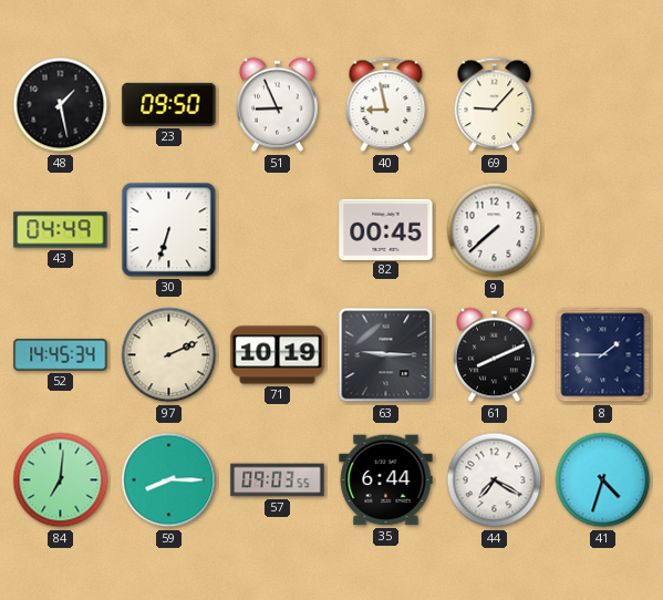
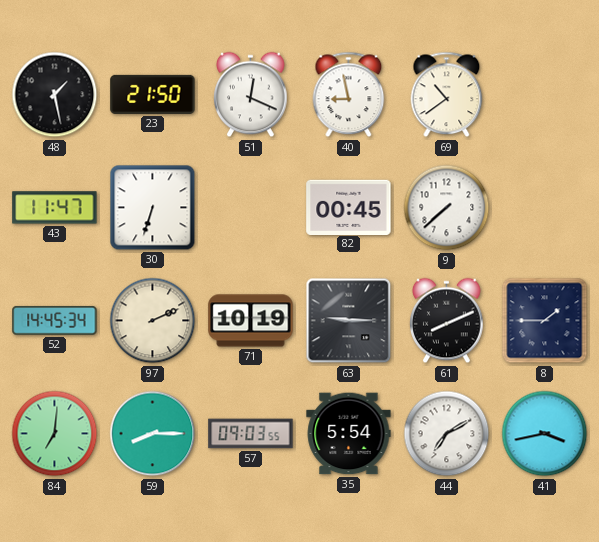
23: 09:50 -> 21:50 (153, 94)
51: 8:56 -> 12:19 (251, 95)
69: 9:07 -> 10:39 (447, 95)
43: 04:49 -> 11:47 (55, 208)
35: 6:44 -> 5:54 (349, 434)
44: 7:20 -> 7:10 (447, 434)
41: 4:33 -> 3:43 (545, 434)
